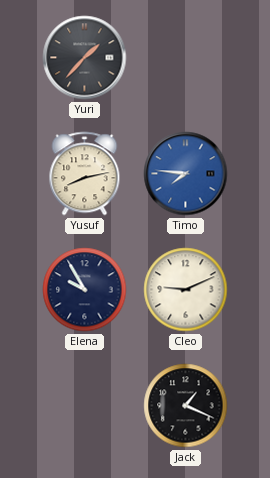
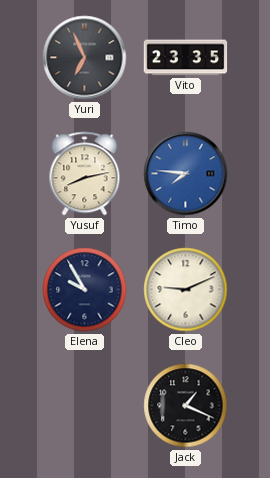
Yuri: 1:37 -> 6:56 (85, 58)
Vito: none -> 23:35 (186, 58)
